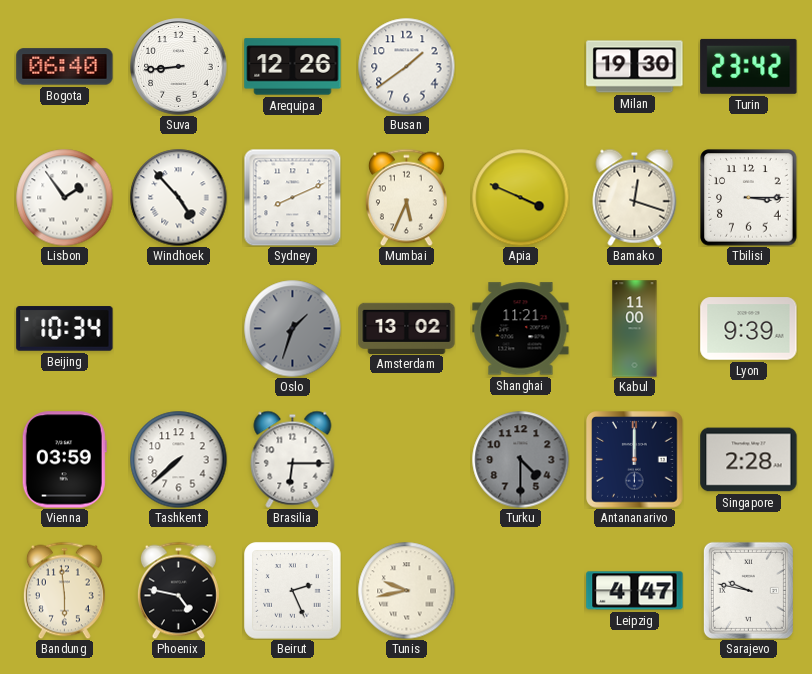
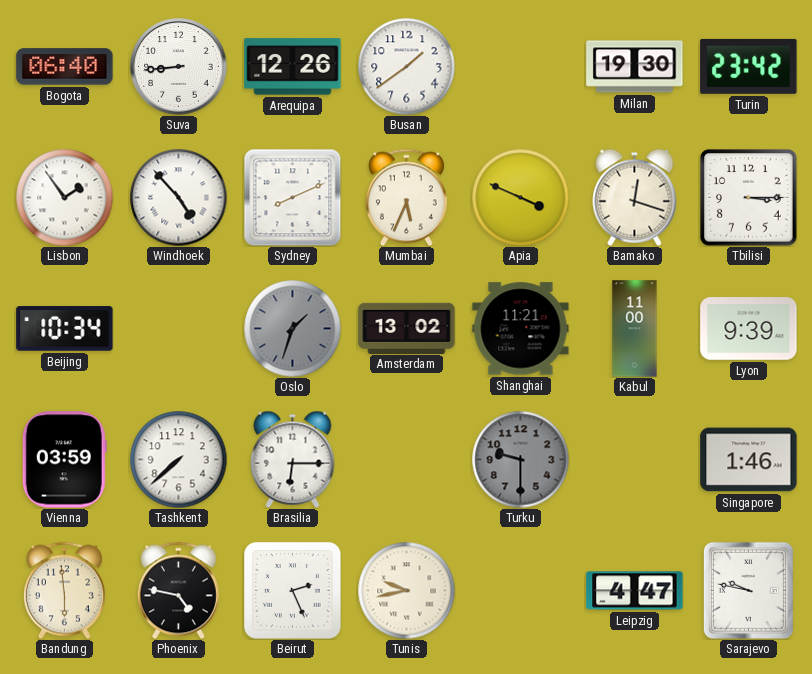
Turku: 4:30 -> 9:30 (520, 459)
Antananarivo: 12:00 -> none (635, 460)
Singapore: 2:28 -> 1:46 (749, 460)
